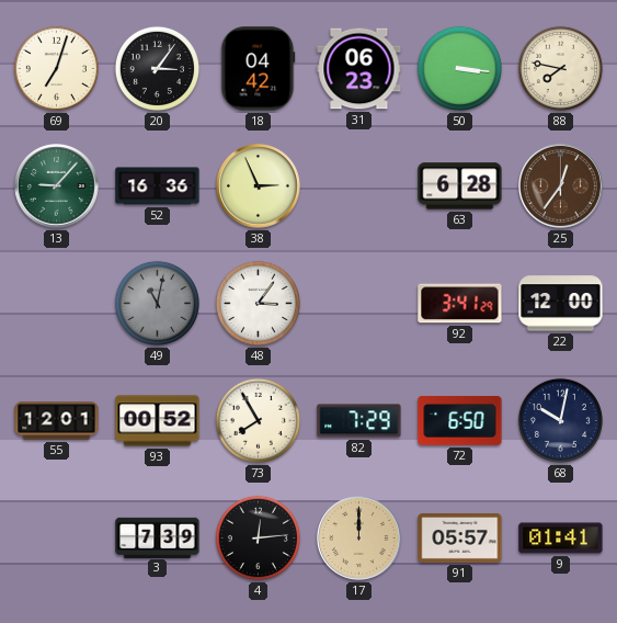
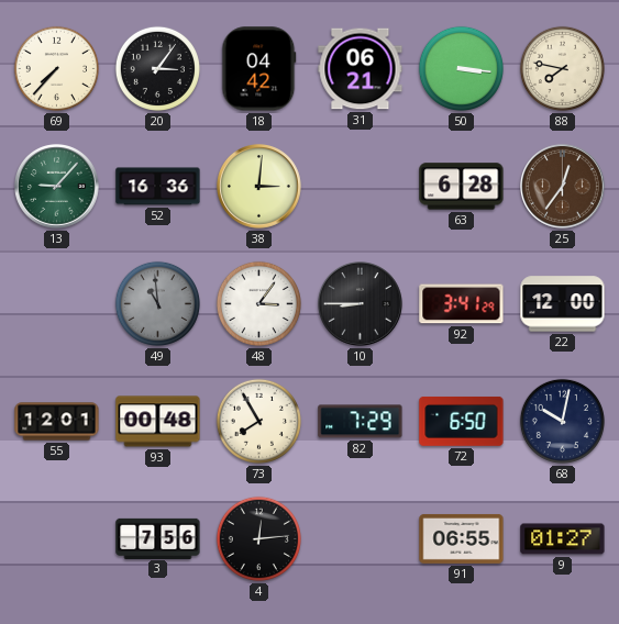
69: 7:03 -> 7:37 (56, 68)
31: 06:23 -> 06:21 (361, 69)
38: 2:56 -> 3:01 (259, 187)
49: 11:02 -> 10:59 (157, 303)
10: none -> 8:45 (361, 304)
93: 00:52 -> 00:48 (158, 422)
3: 7:39 -> 7:56 (158, 538)
17: 12:00 -> none (359, 539)
91: 05:57 -> 06:55 (462, 538)
9: 01:41 -> 01:27 (563, 539)
